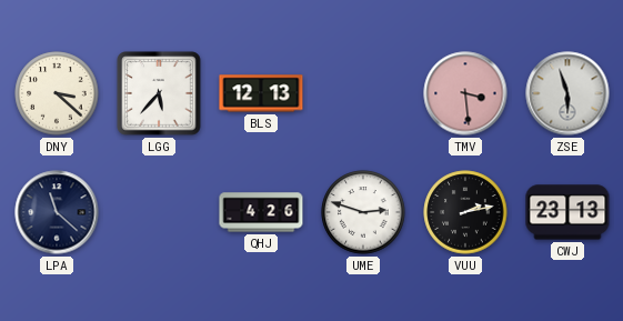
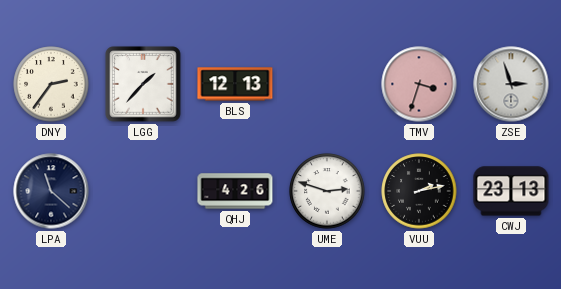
DNY: 3:22 -> 2:36 (51, 84)
LGG: 5:37 -> 1:37 (143, 84)
TMV: 3:29 -> 3:33 (419, 84)
ZSE: 5:57 -> 2:57 (511, 84)
